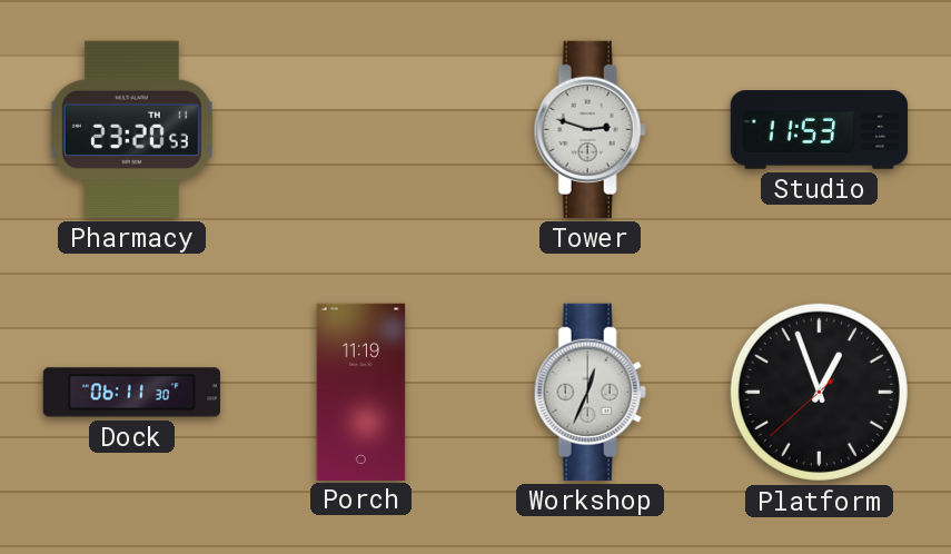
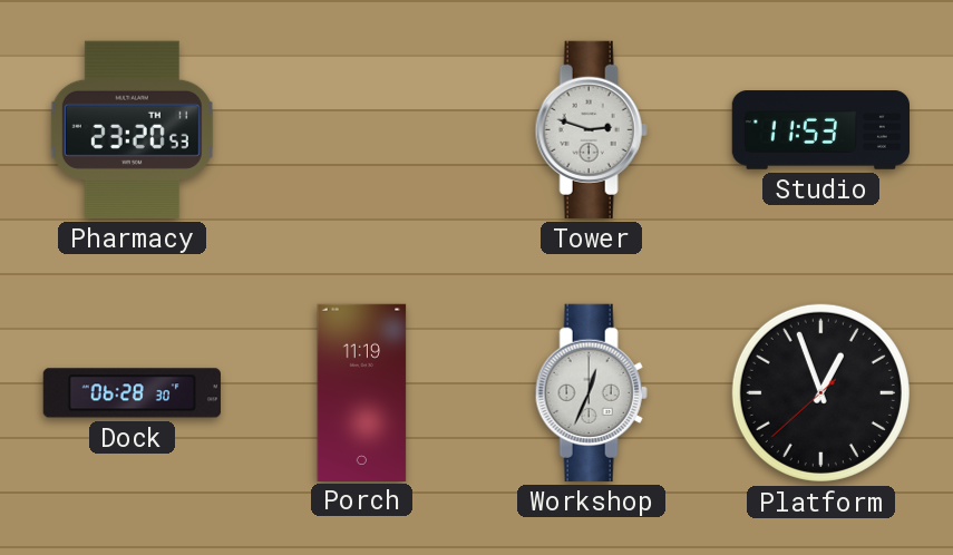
Dock: 06:11 -> 06:28 (132, 393)
